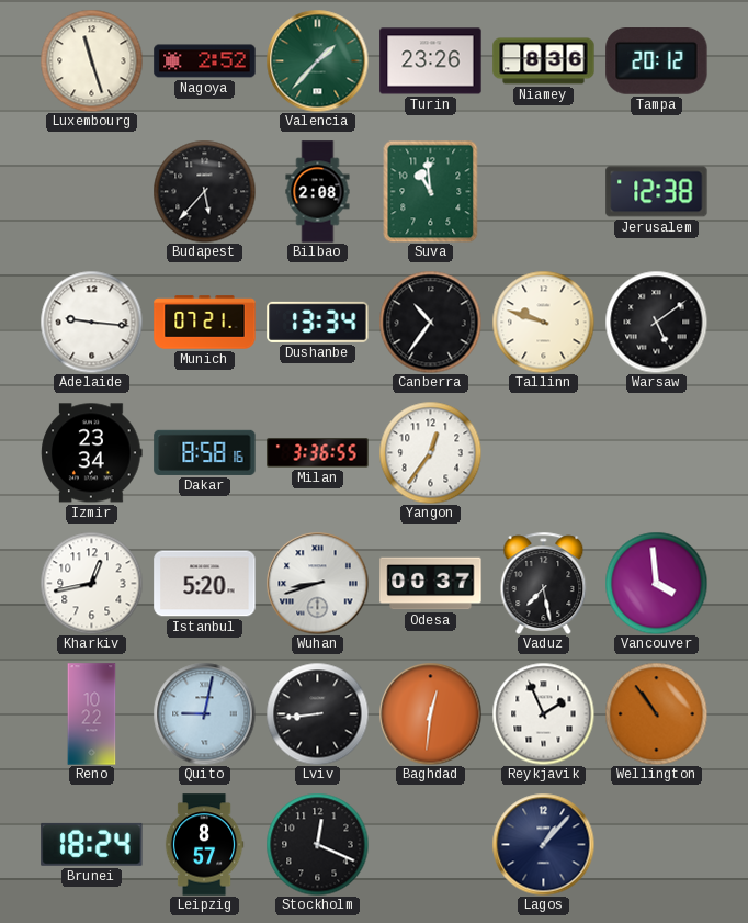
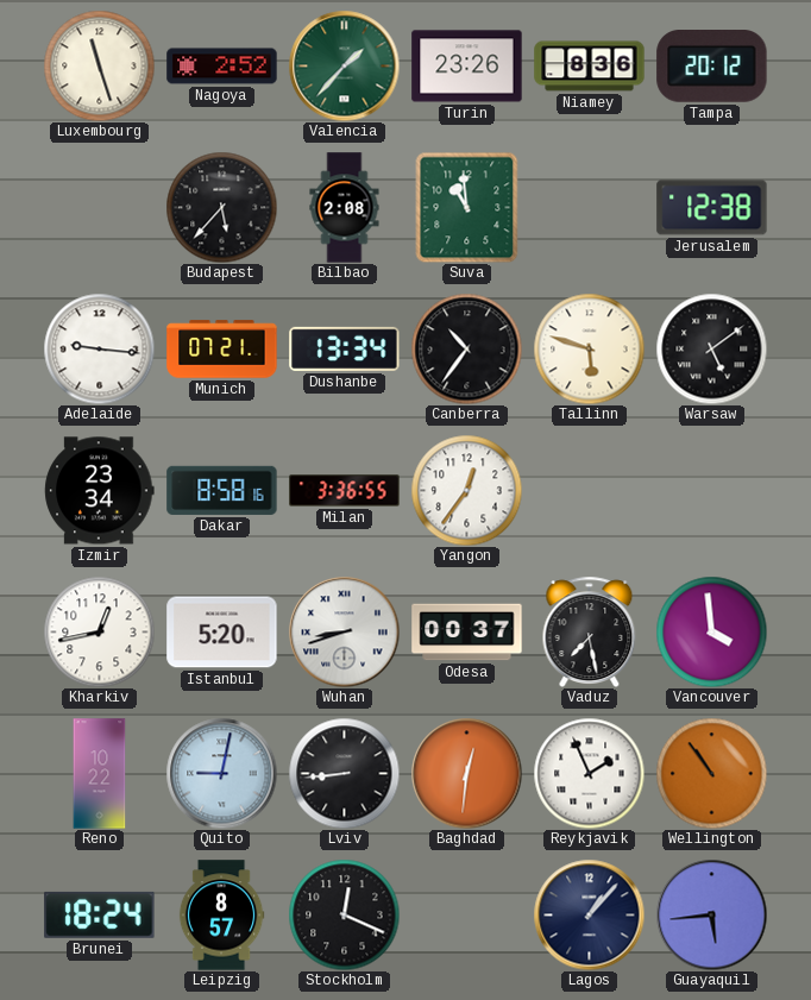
Tallinn: 9:48 -> 5:48 (589, 348)
Guayaquil: none -> 5:44 (711, 914)
